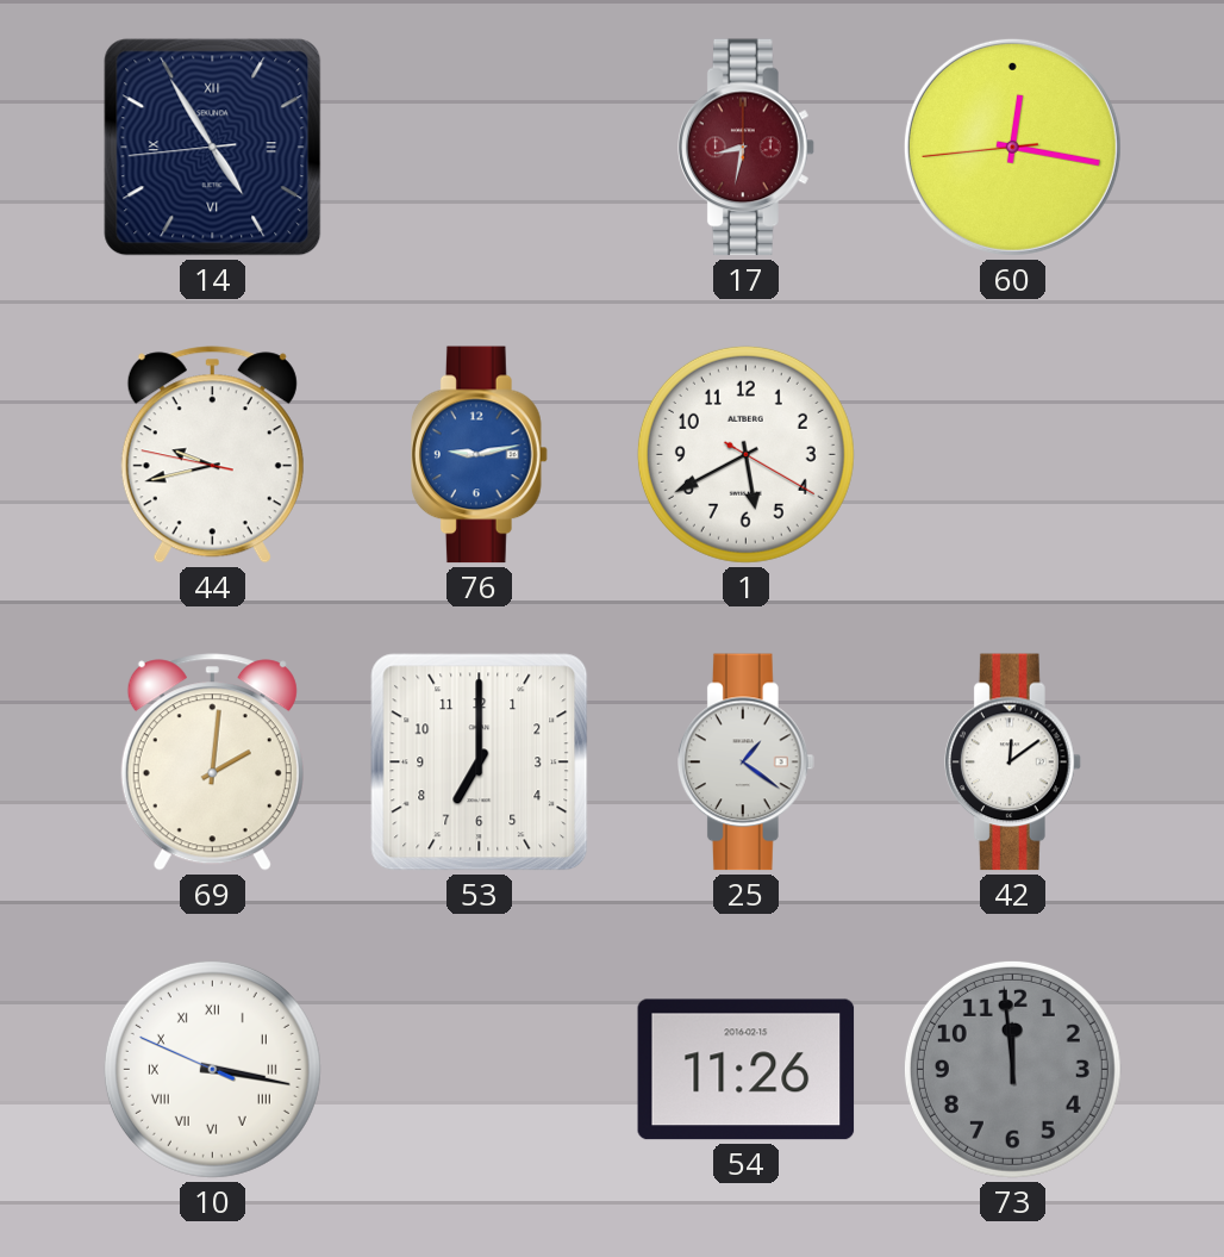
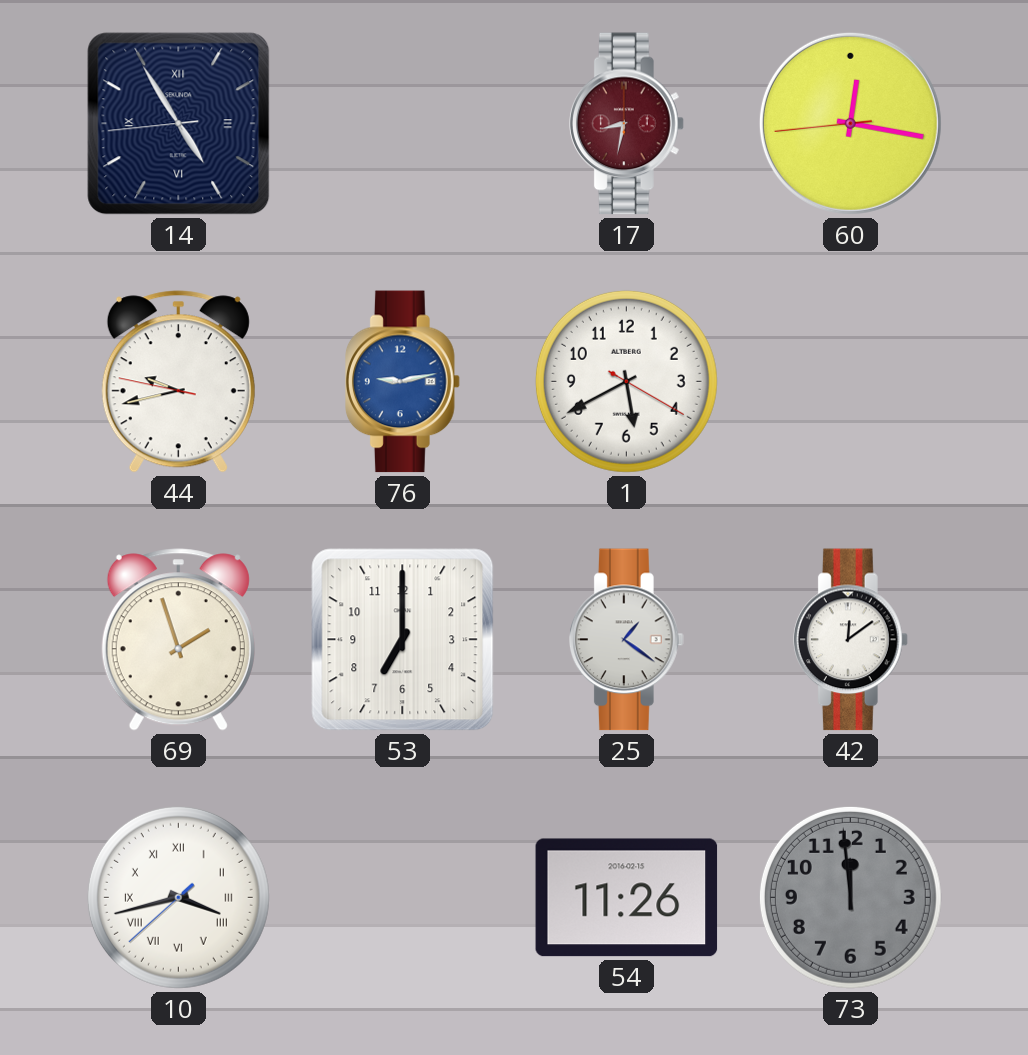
69: 2:01 -> 1:57 (178, 640)
10: 3:16 -> 3:42 (178, 897)
